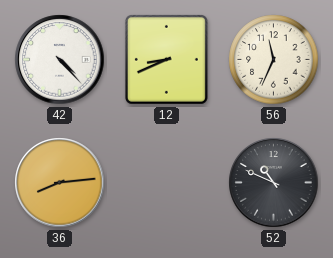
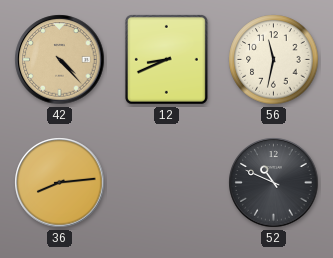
42 dial: white -> champagne (60, 60)
56: 11:34 -> 11:32 (274, 60)
